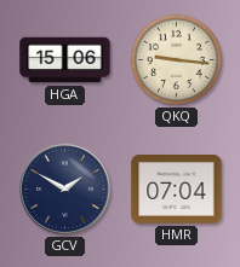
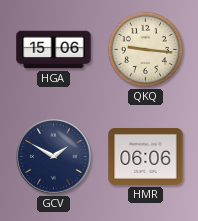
HMR: 07:04 -> 06:06 (146, 156)
